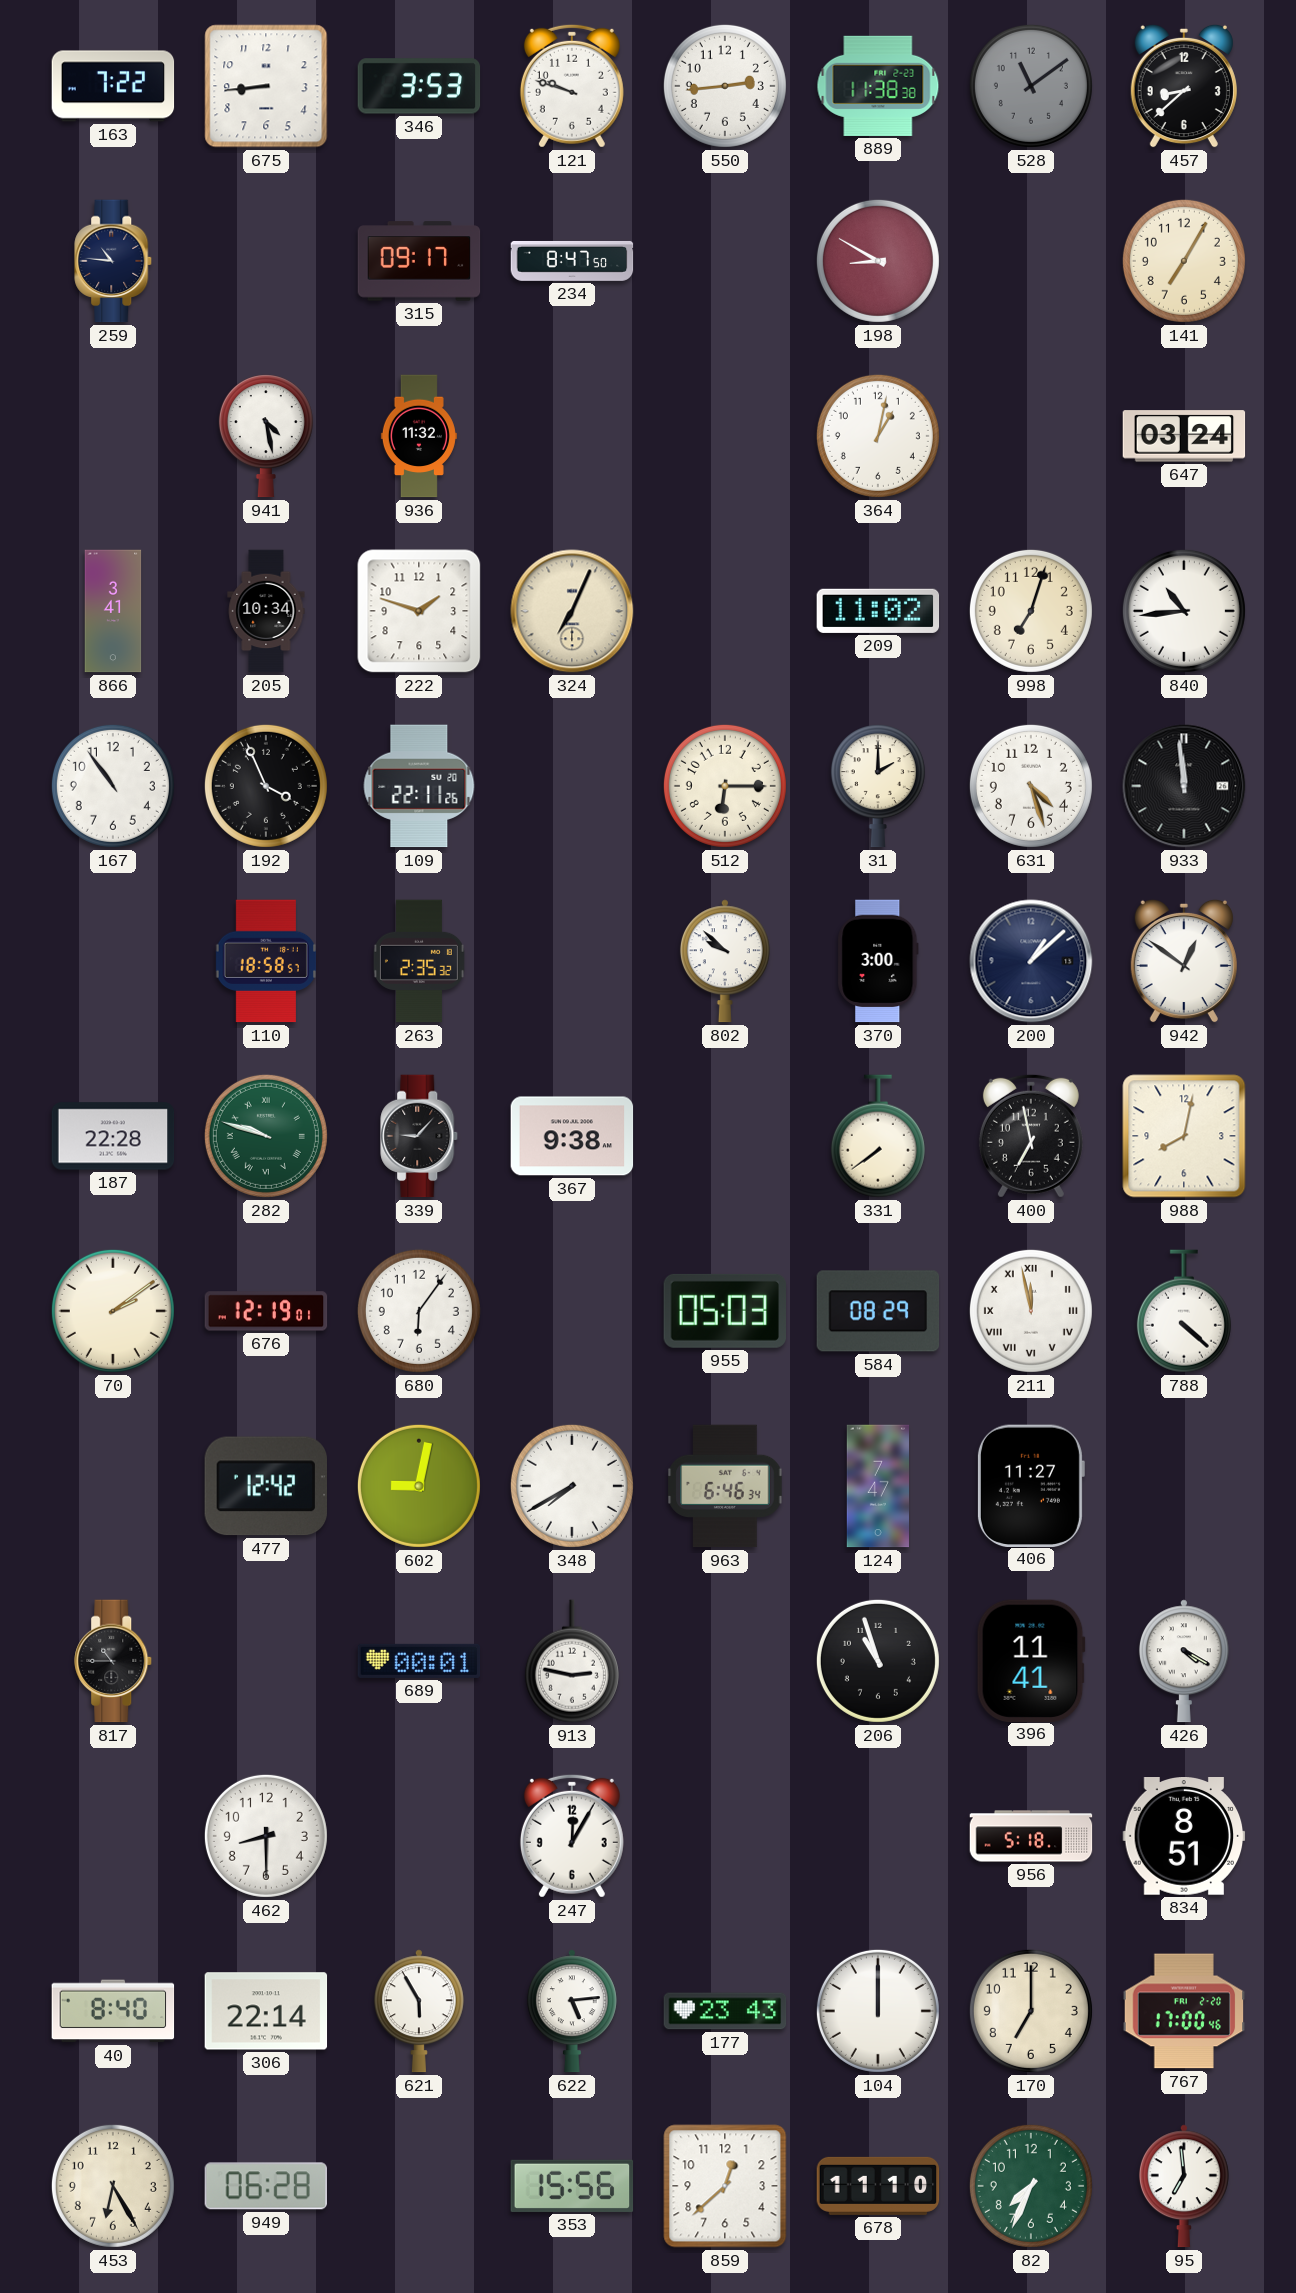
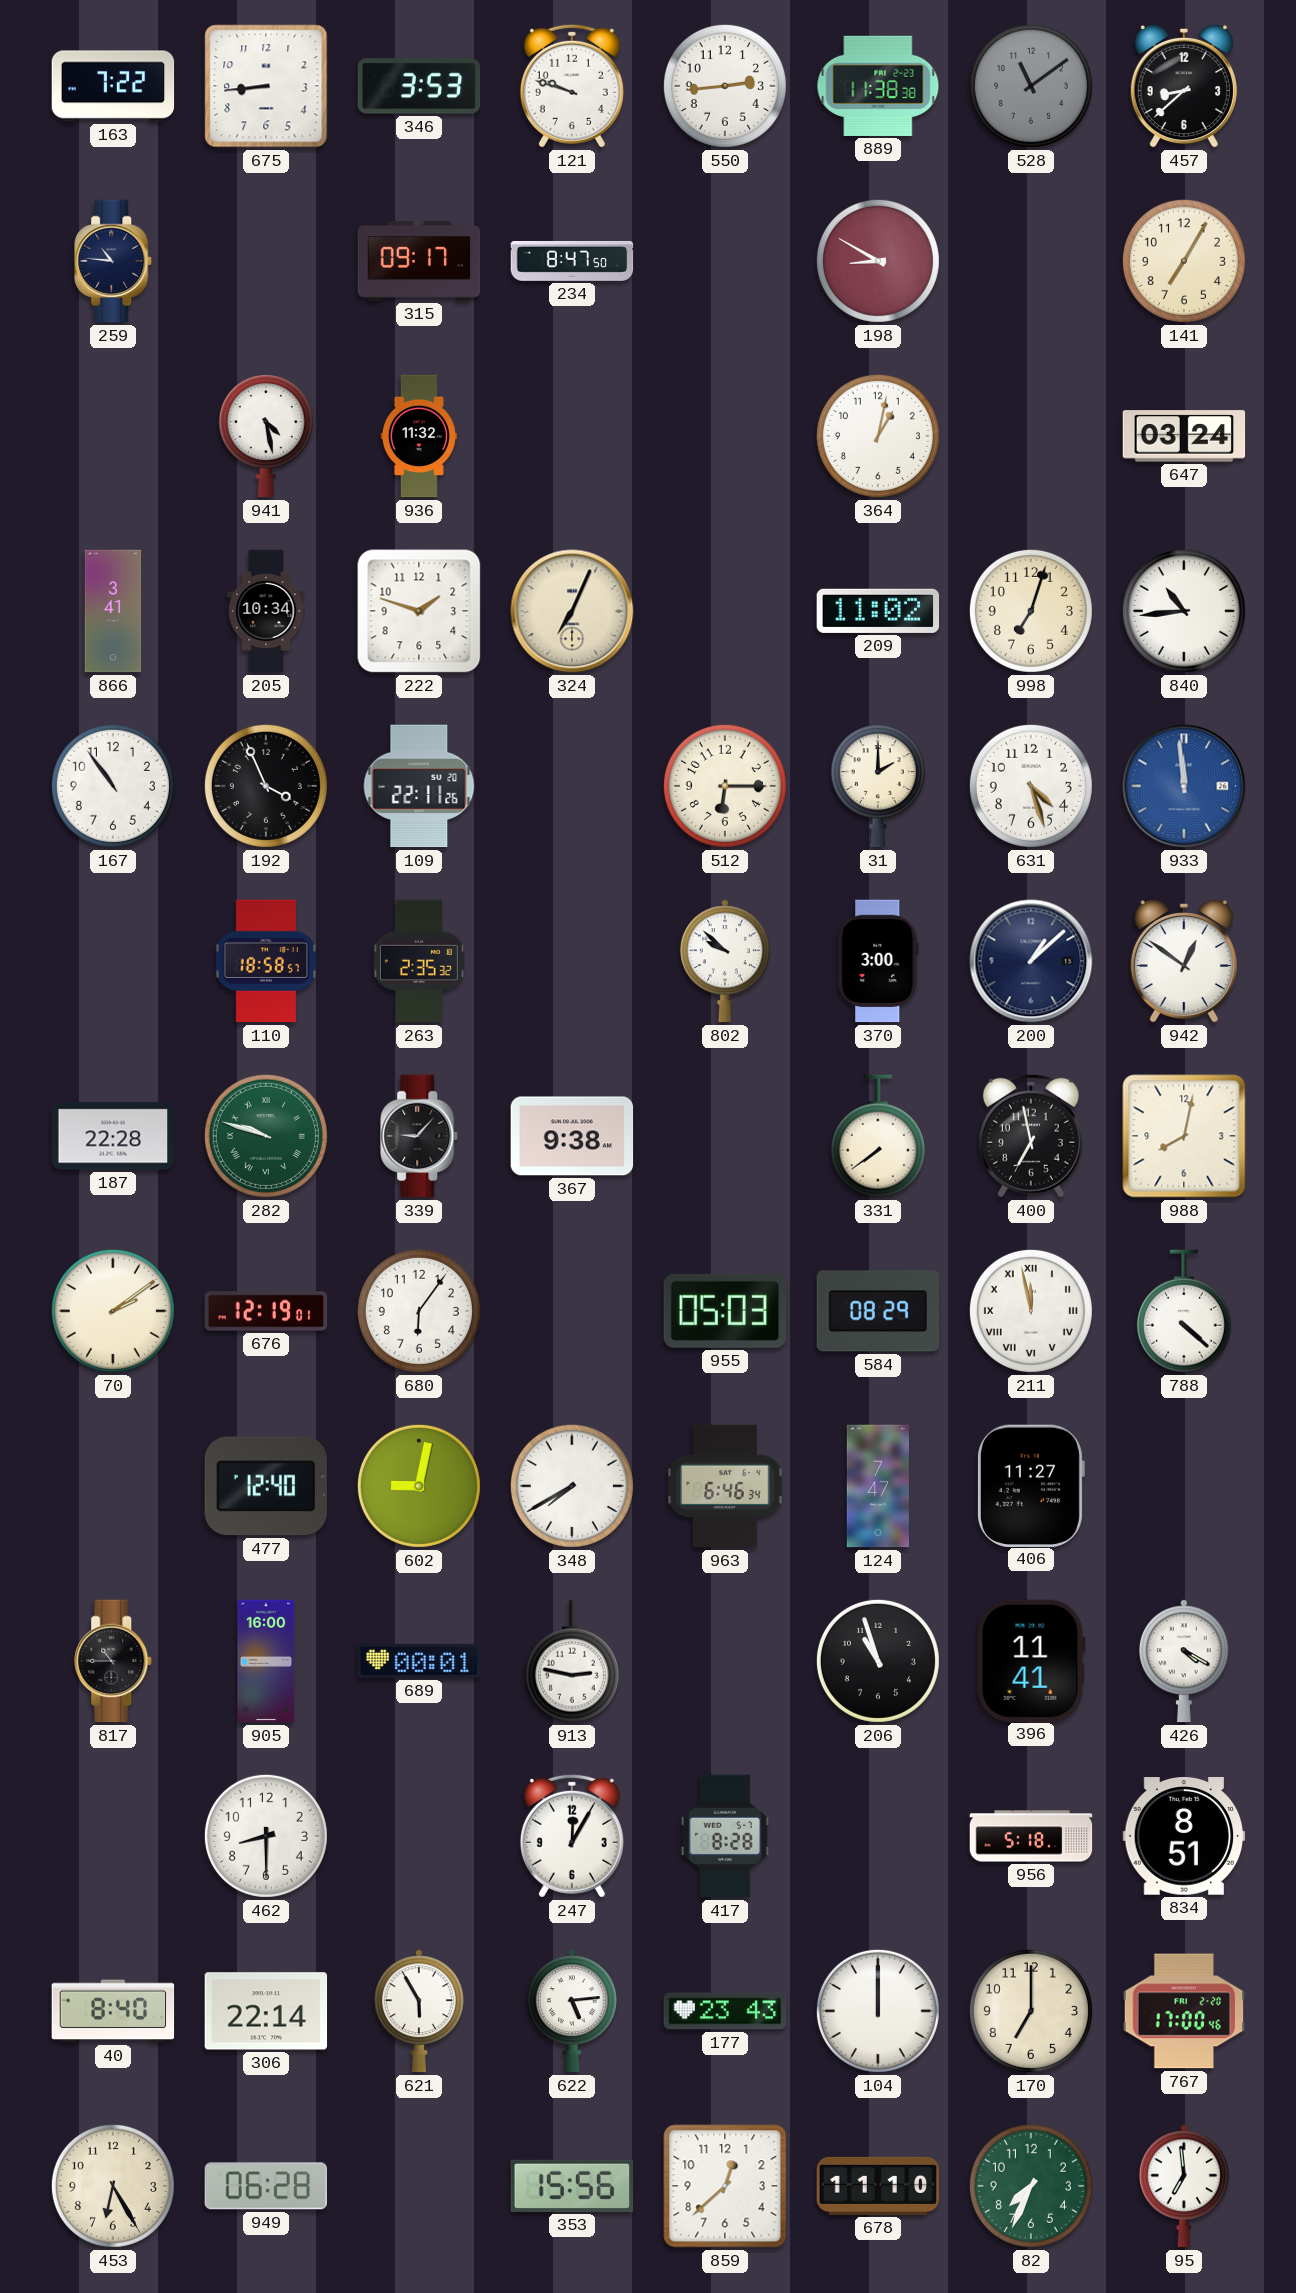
933 dial: black -> blue (1184, 786)
477: 12:42 -> 12:40 (265, 1486)
905: none -> 16:00 (266, 1661)
417: none -> 8:28 (725, 1836)
